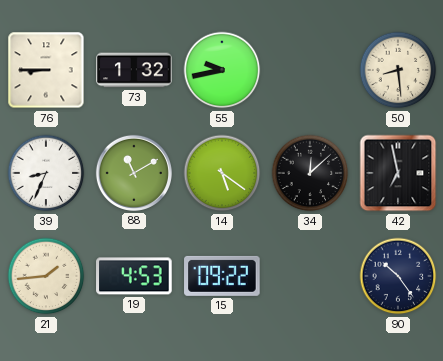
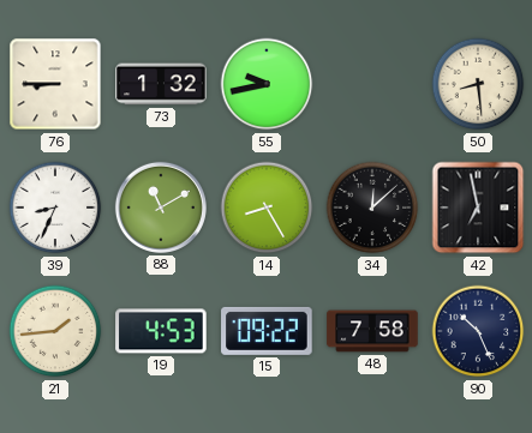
14: 5:21 -> 8:25 (267, 208)
48: none -> 7:58 (372, 331)
90: 10:24 -> 10:26 (478, 331)
